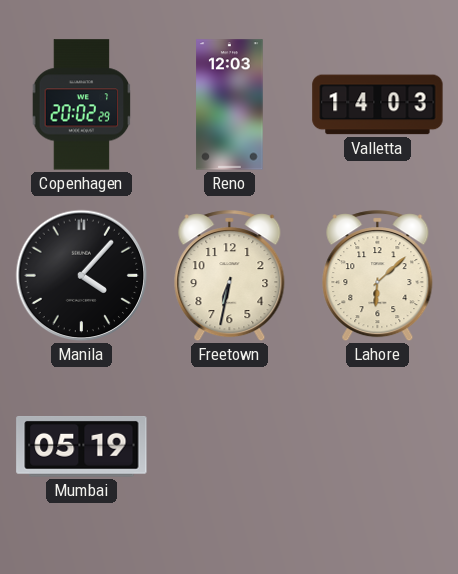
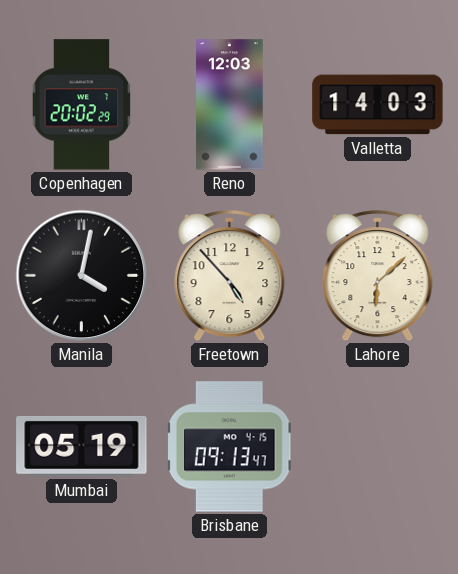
Manila: 4:07 -> 4:02 (82, 276)
Freetown: 6:32 -> 4:53 (230, 276)
Brisbane: none -> 09:13 (229, 447)
